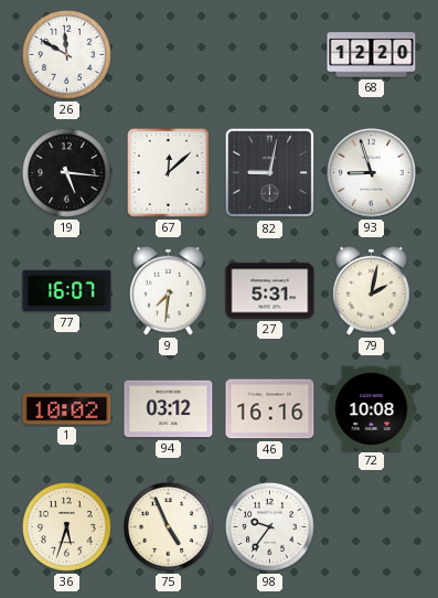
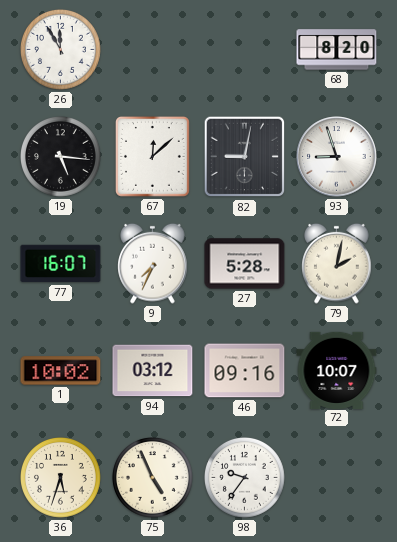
26: 11:50 -> 11:55 (61, 50)
68: 12:20 -> 8:20 (337, 50)
9: 7:31 -> 7:34 (153, 263)
27: 5:31 -> 5:28 (245, 264)
46: 16:16 -> 09:16 (245, 371)
72: 10:08 -> 10:07 (337, 370)
